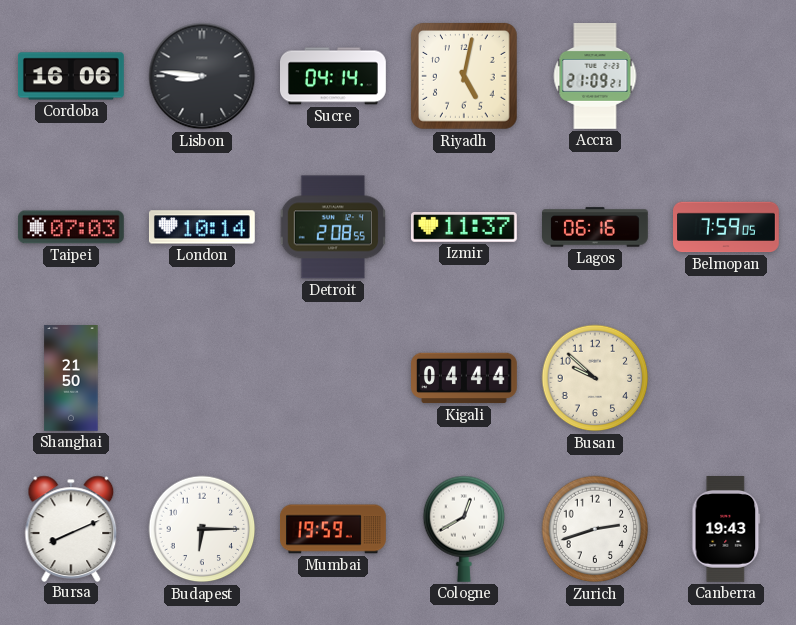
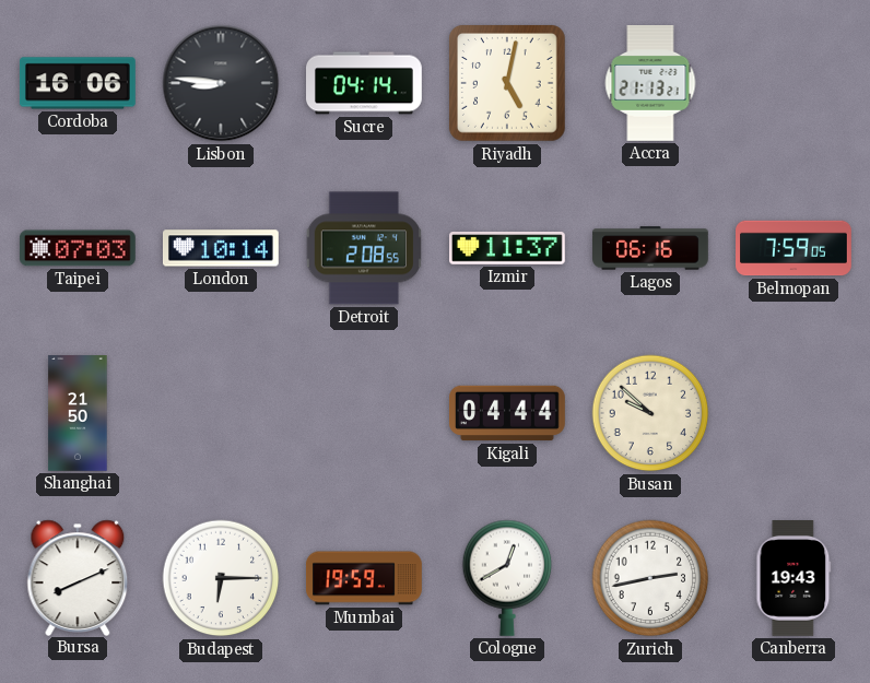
Accra: 21:09 -> 21:13 (650, 84)
Zurich: 2:42 -> 2:43 (650, 578)
